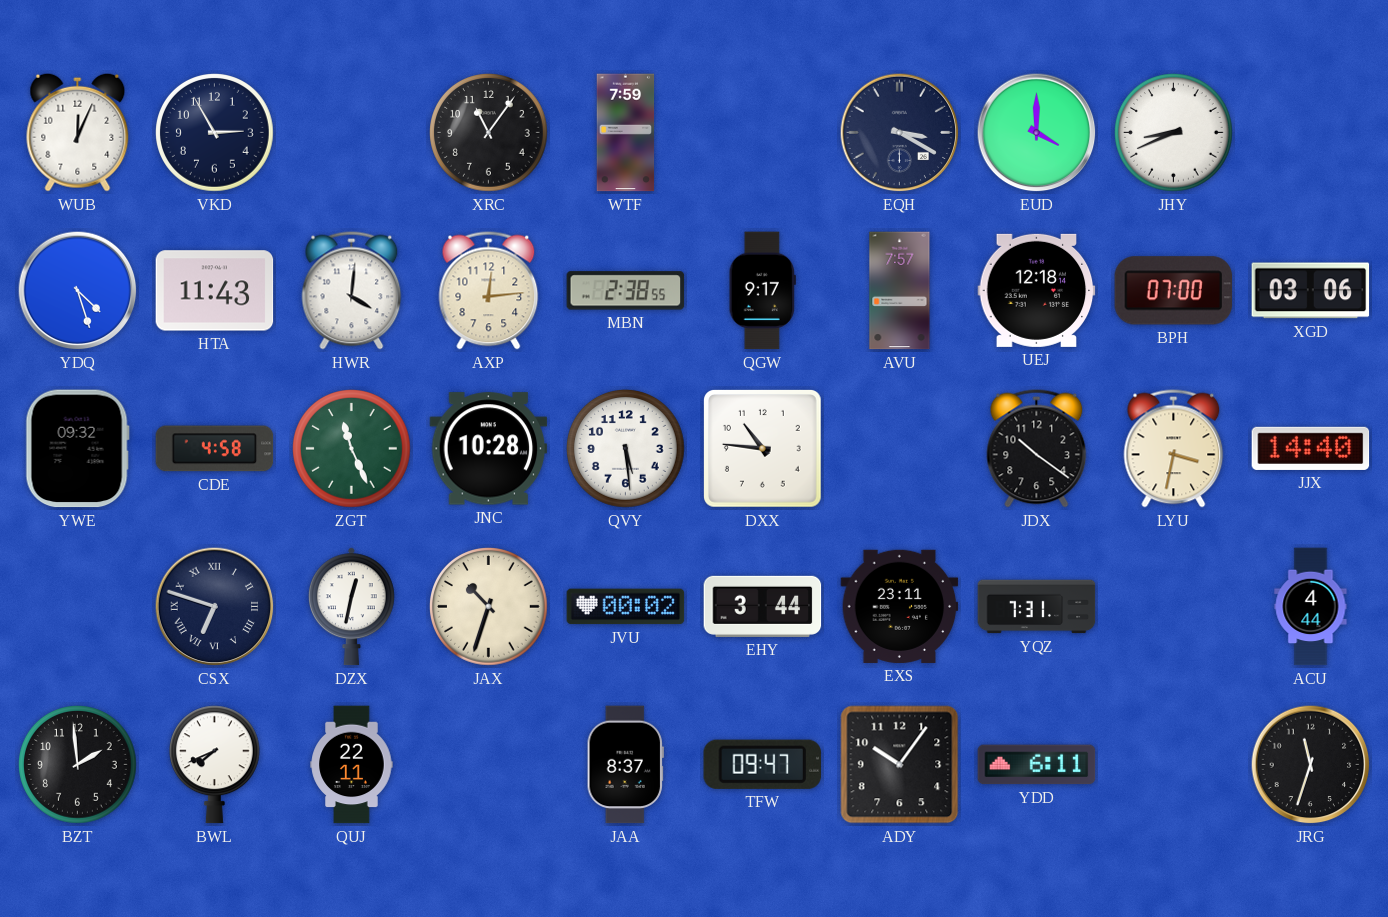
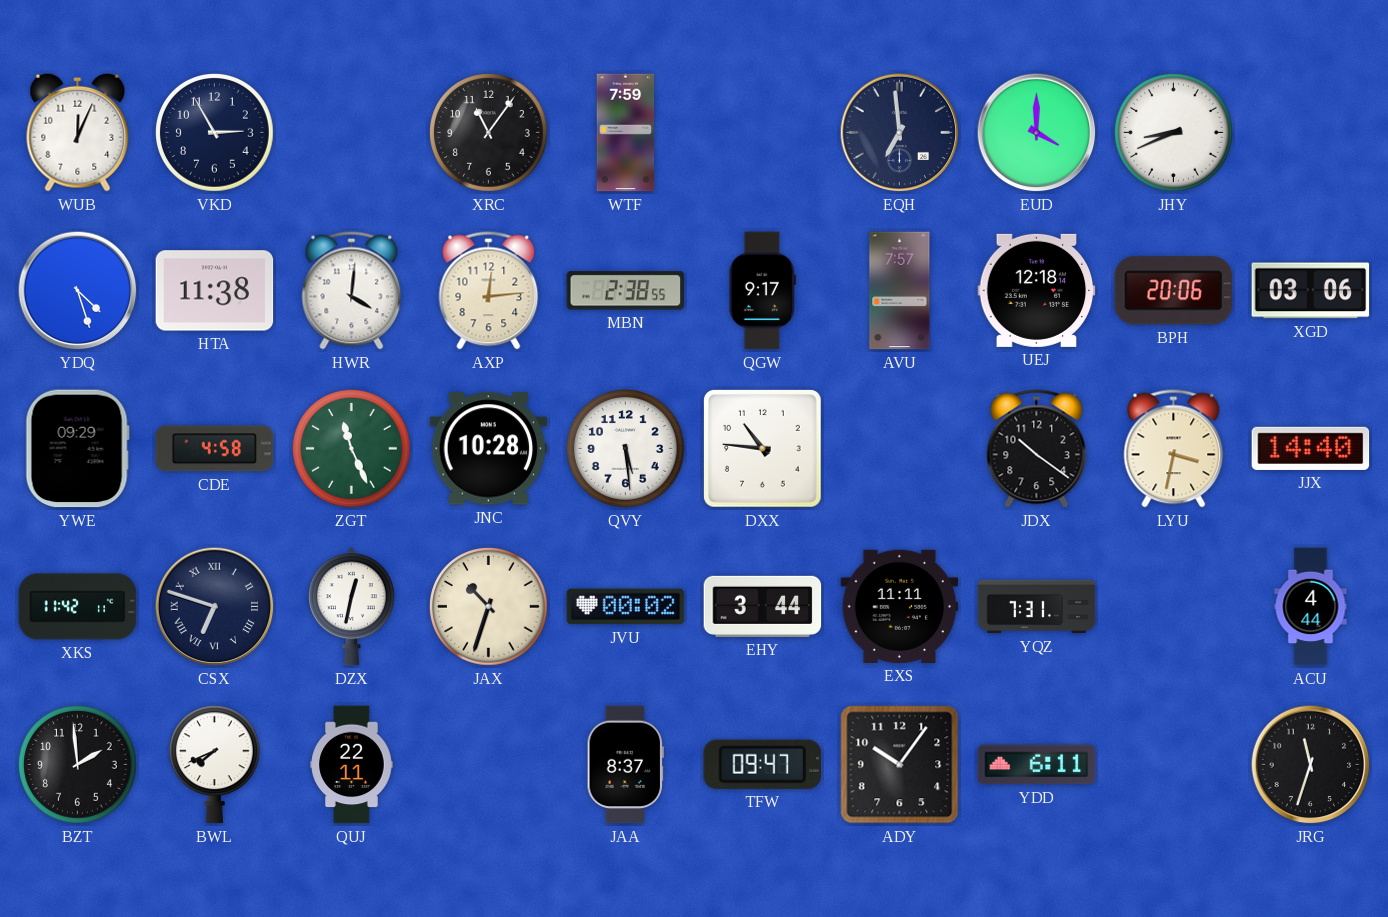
EQH: 3:20 -> 6:59 (900, 133)
HTA: 11:43 -> 11:38 (215, 291)
BPH: 07:00 -> 20:06 (1174, 291)
YWE: 09:32 -> 09:29 (77, 449)
XKS: none -> 11:42 (78, 607)
EXS: 23:11 -> 11:11 (900, 606)
